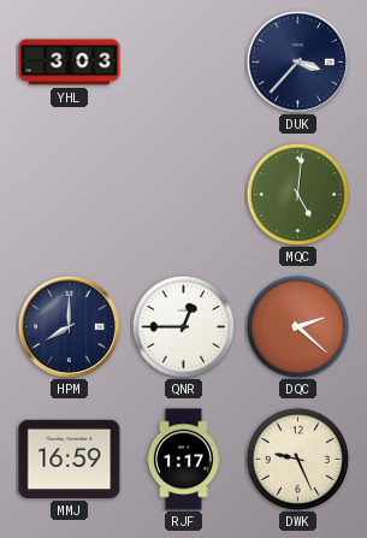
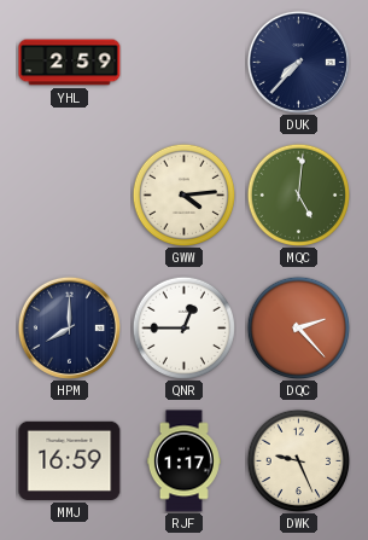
YHL: 3:03 -> 2:59 (70, 63)
DUK: 3:37 -> 7:37 (298, 62)
GWW: none -> 4:14 (183, 194)
DQC: 2:22 -> 2:23 (298, 327)
